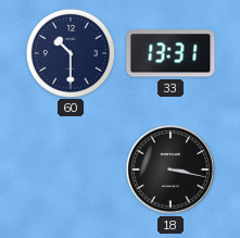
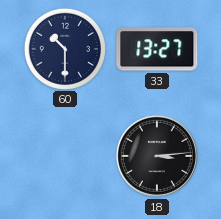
33: 13:31 -> 13:27 (157, 49)
18: 3:17 -> 3:14 (157, 156)
